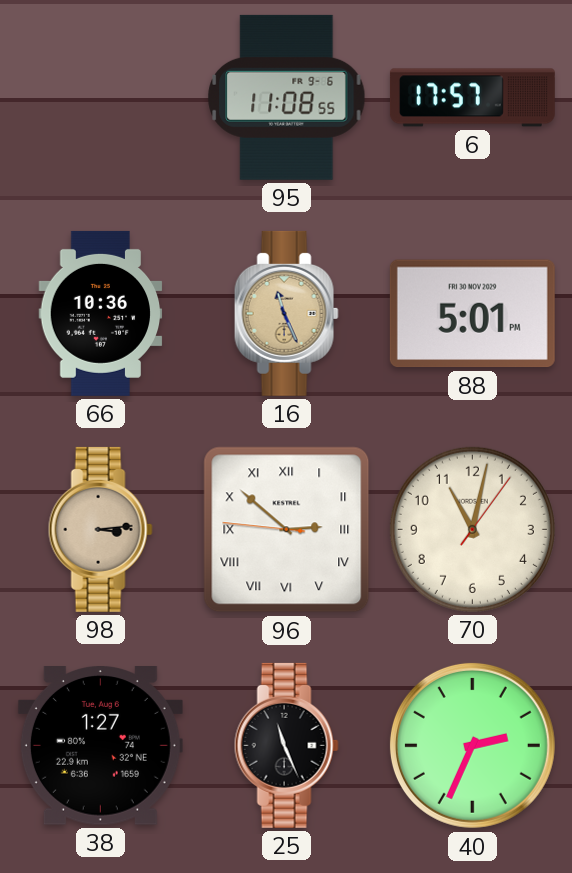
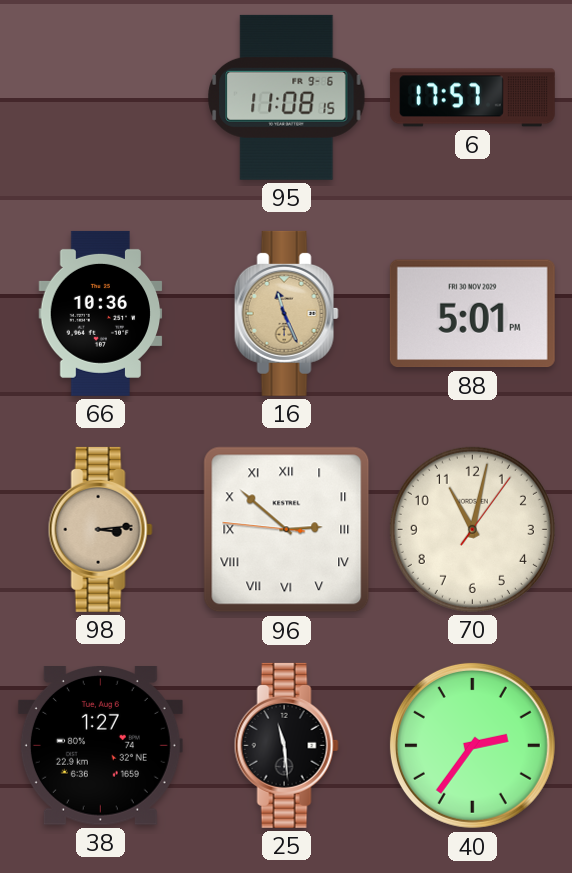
95: 11:08:55 -> 11:08:15 (287, 97)
25: 11:26 -> 11:29 (286, 745)
40: 2:34 -> 2:36 (472, 745)
